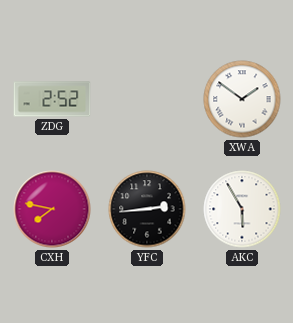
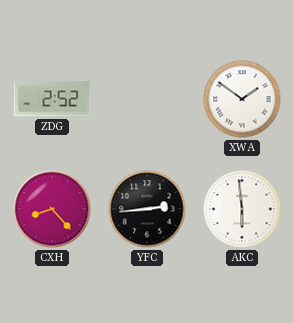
CXH: 7:47 -> 8:23 (52, 209)
AKC: 5:55 -> 5:59 (242, 209)
